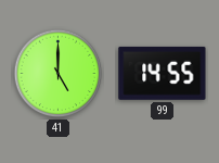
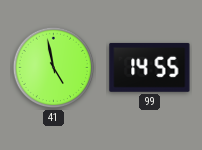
41: 5:00 -> 4:58 (54, 68)
